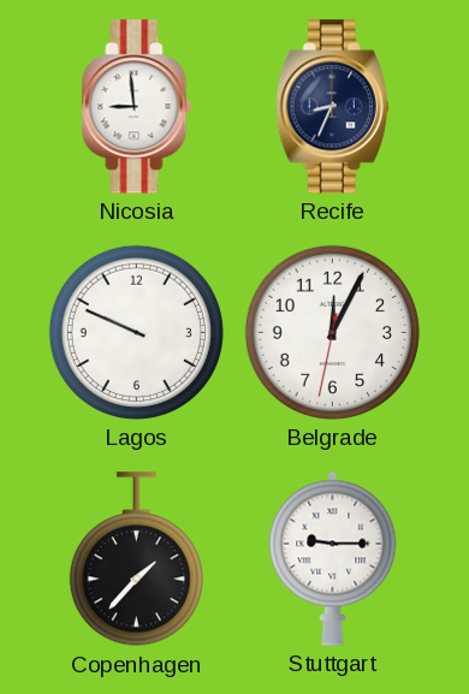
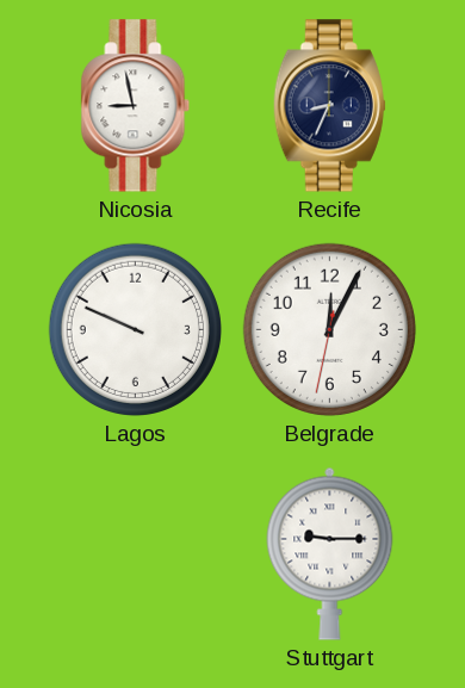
Nicosia: 8:59 -> 8:58 (136, 106)
Copenhagen: 1:37 -> none (136, 559)
